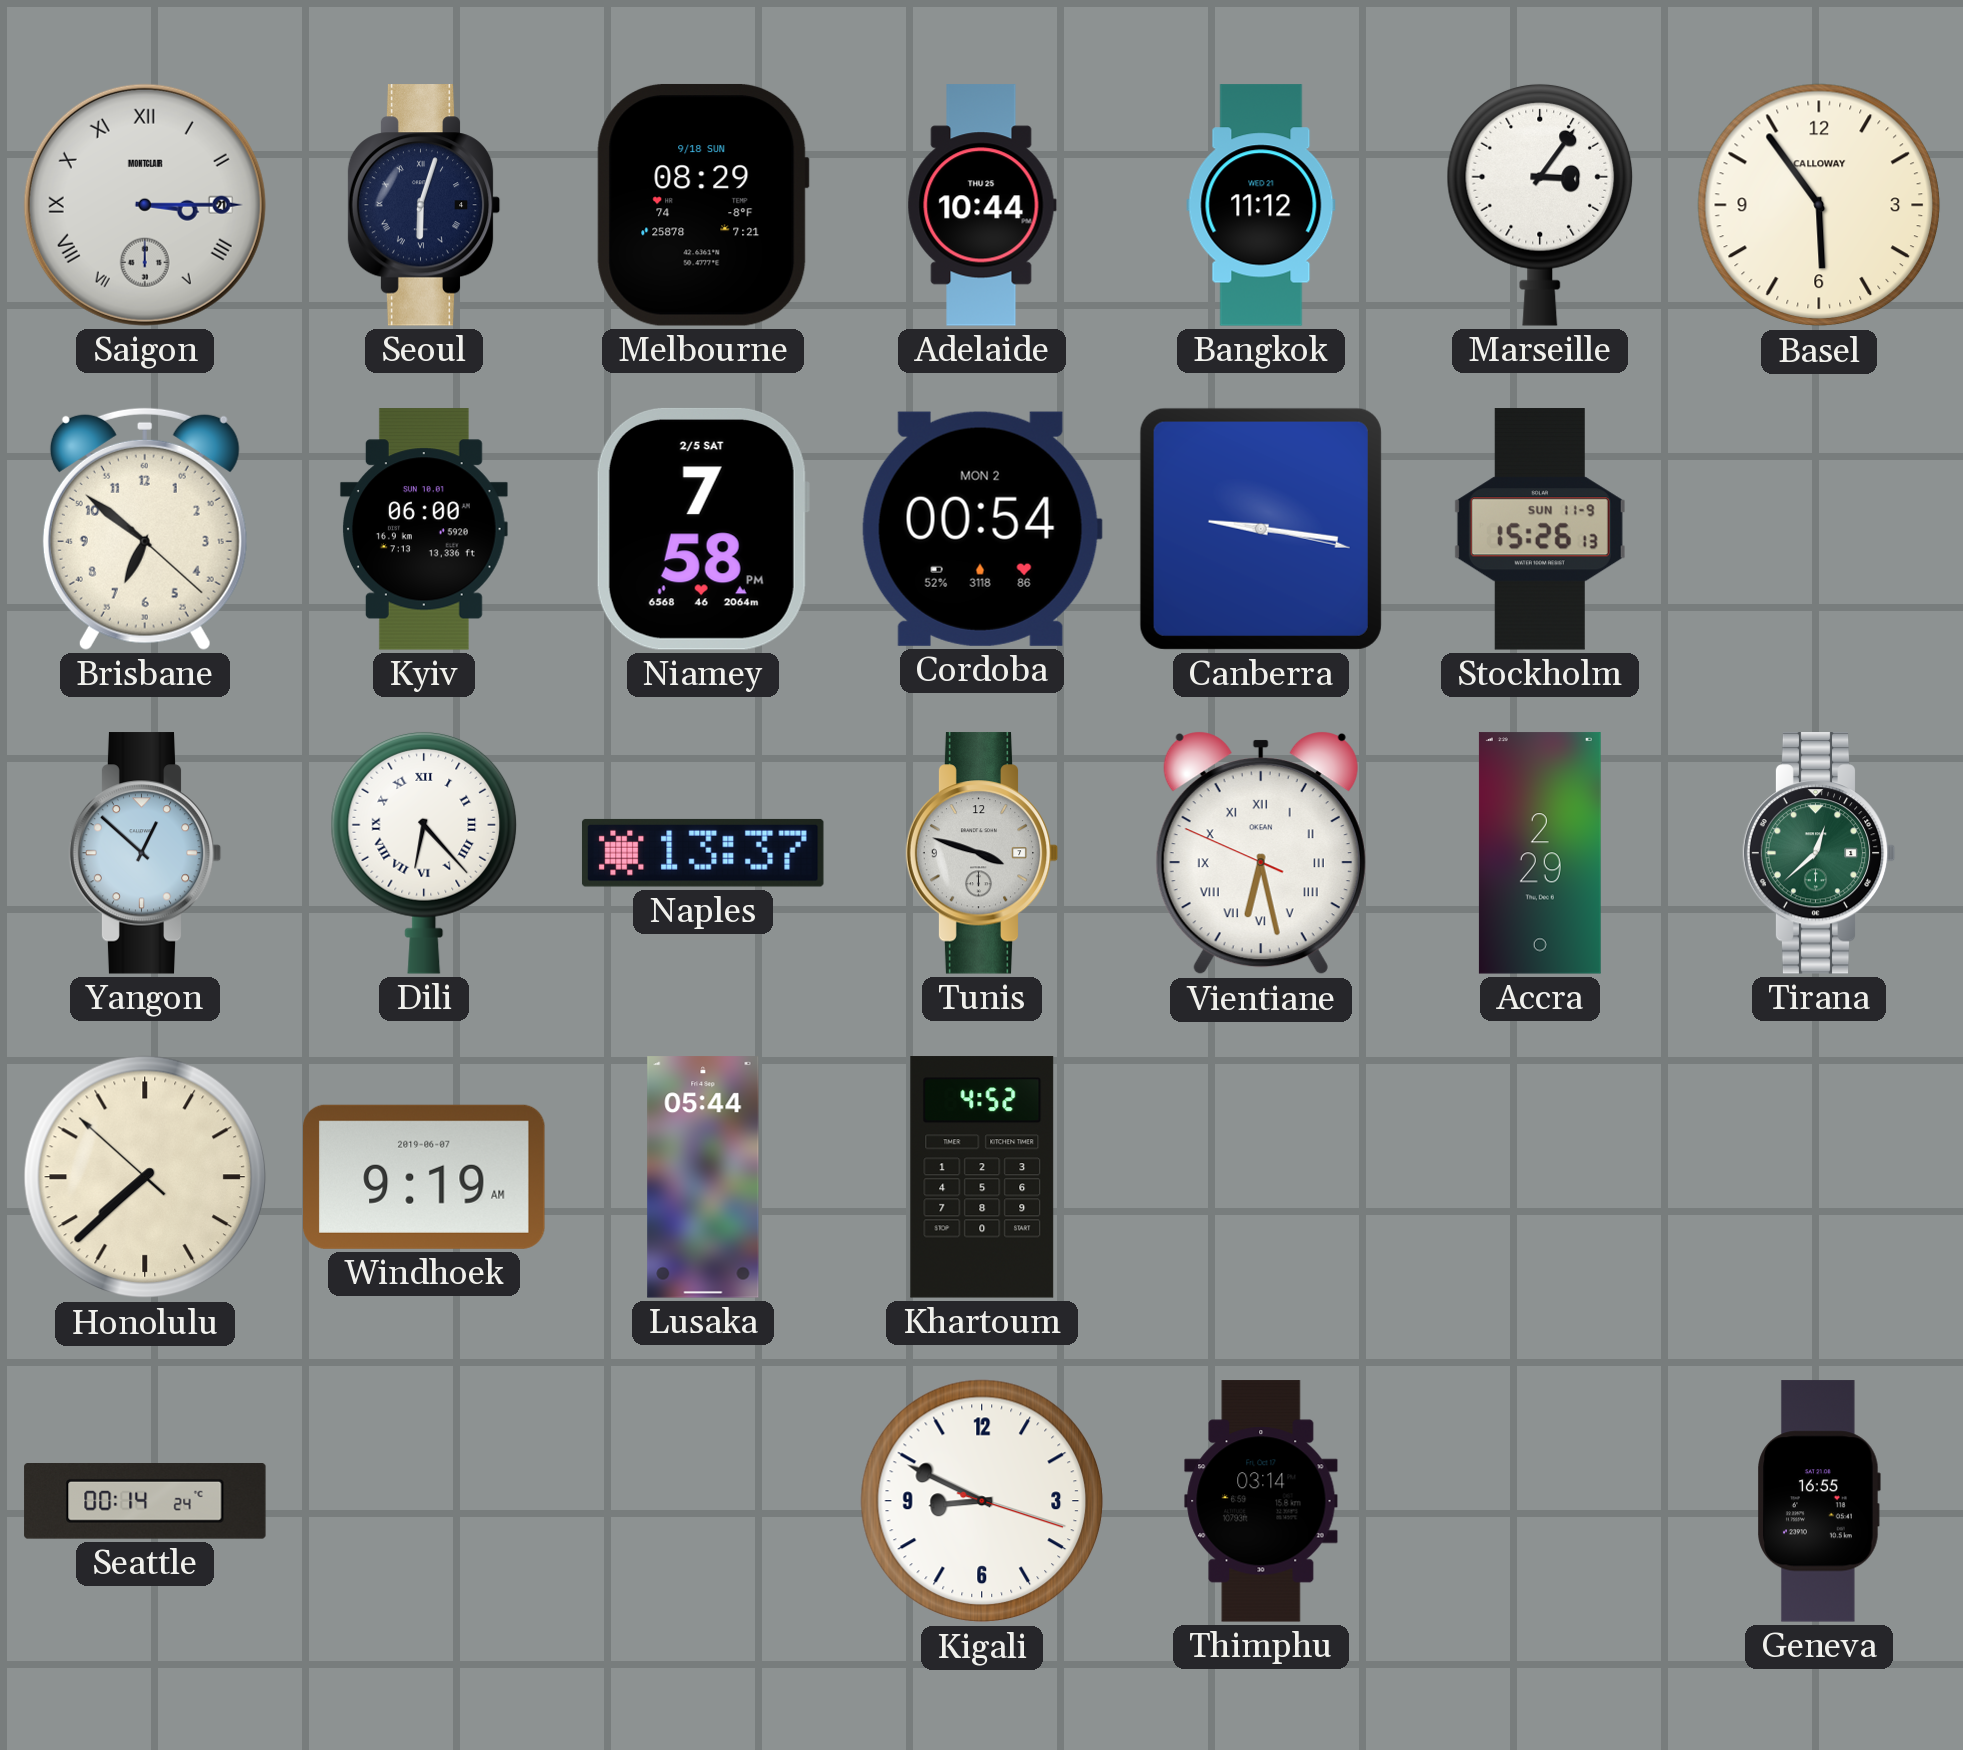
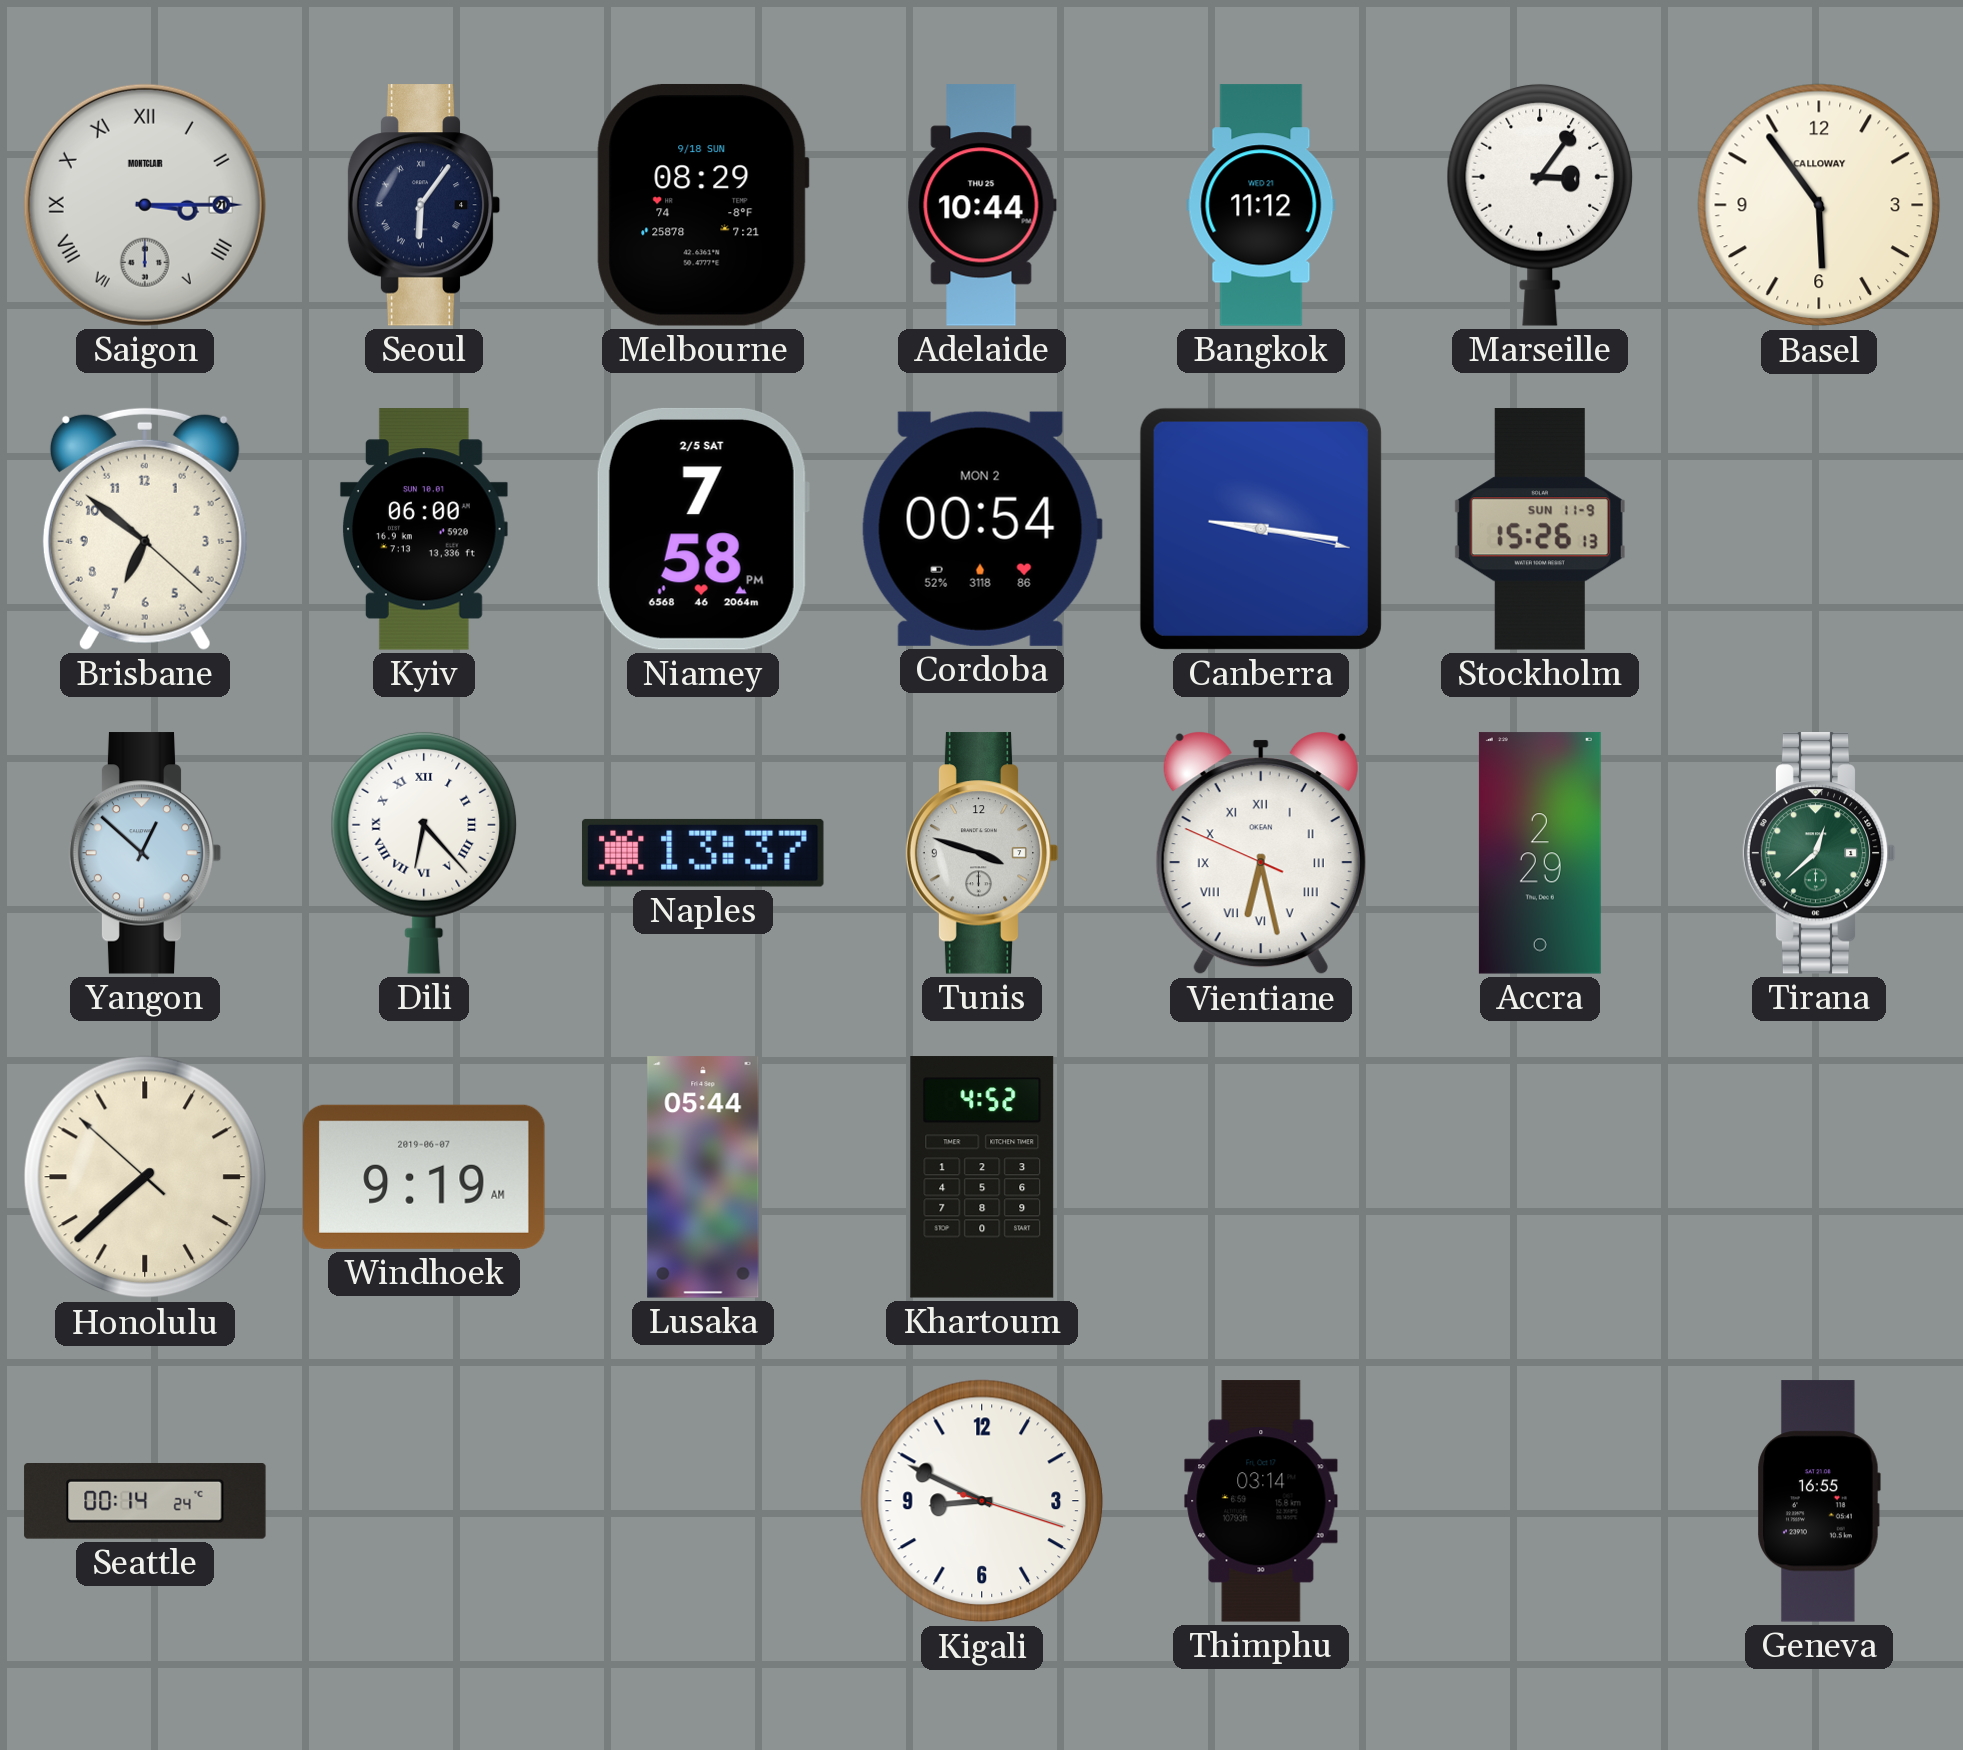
Seoul: 6:03 -> 6:06 (424, 205)
